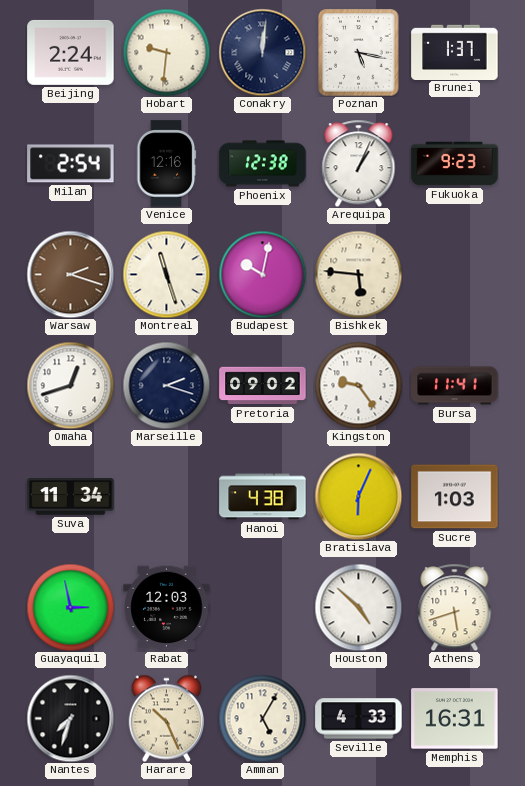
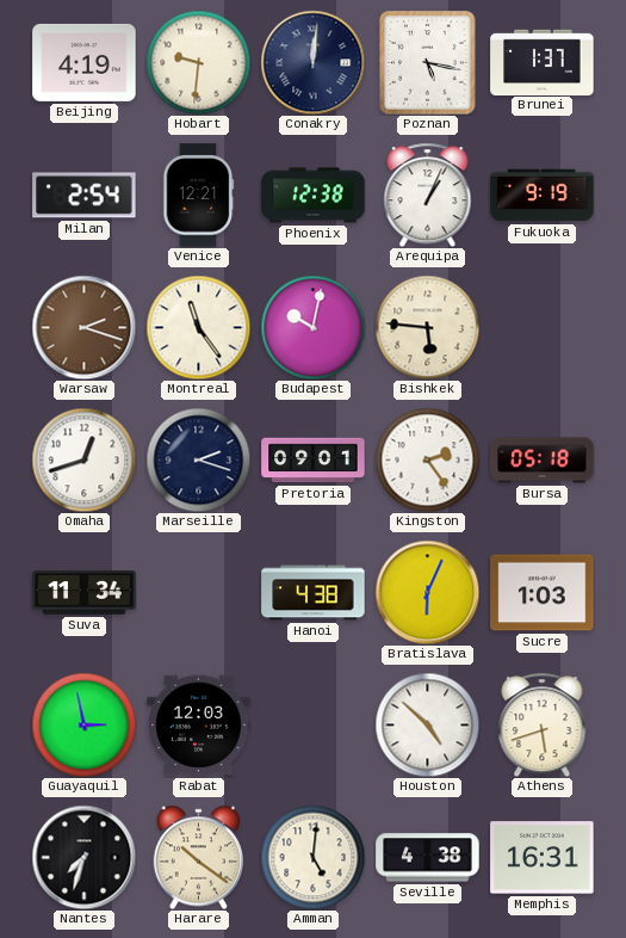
Beijing: 2:24 -> 4:19 (85, 62)
Venice: 12:16 -> 12:21 (198, 196)
Fukuoka: 9:23 -> 9:19 (543, 196)
Montreal: 11:27 -> 11:24 (198, 327)
Pretoria: 09:02 -> 09:01 (314, 461)
Kingston: 9:24 -> 2:24 (427, 459)
Bursa: 11:41 -> 05:18 (543, 461)
Harare: 10:26 -> 10:21 (198, 857)
Amman: 5:05 -> 5:01 (312, 857)
Seville: 4:33 -> 4:38 (428, 858)
